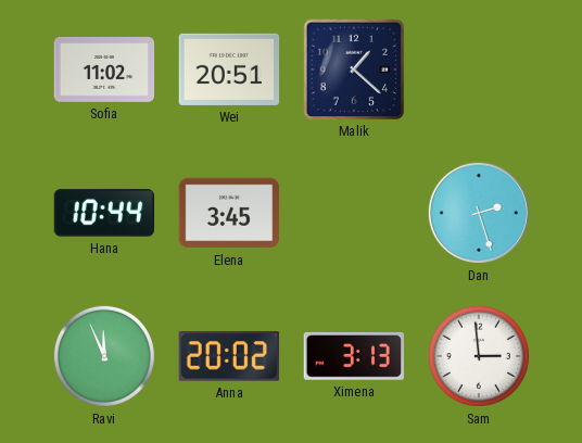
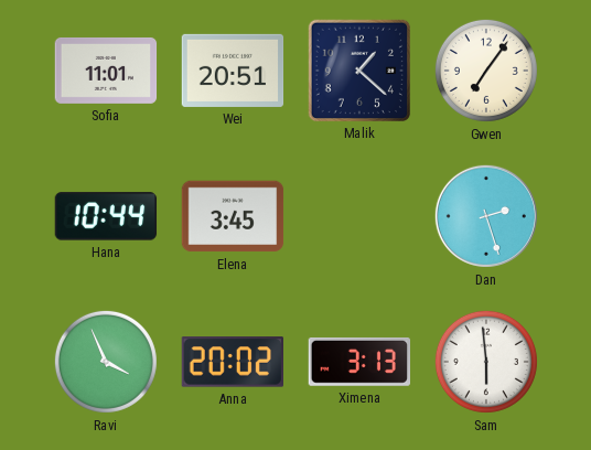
Sofia: 11:02 -> 11:01 (106, 71)
Gwen: none -> 7:06 (486, 71)
Ravi: 11:56 -> 3:56 (106, 362)
Sam: 2:59 -> 5:59 (486, 362)
